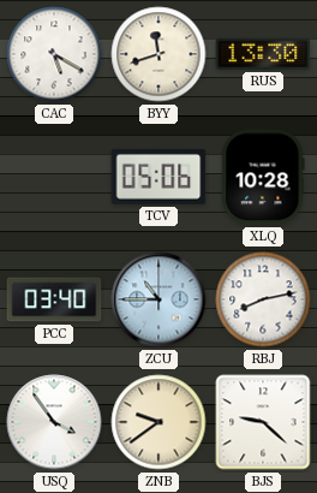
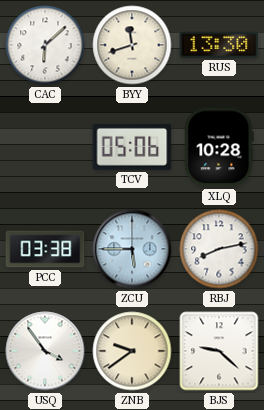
CAC: 5:20 -> 6:08 (45, 45)
PCC: 03:40 -> 03:38 (45, 249)
ZCU: 10:45 -> 5:45 (132, 249)
